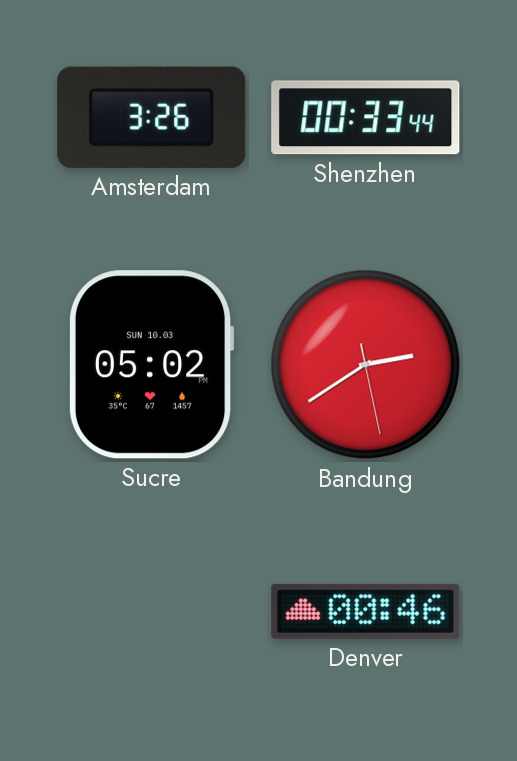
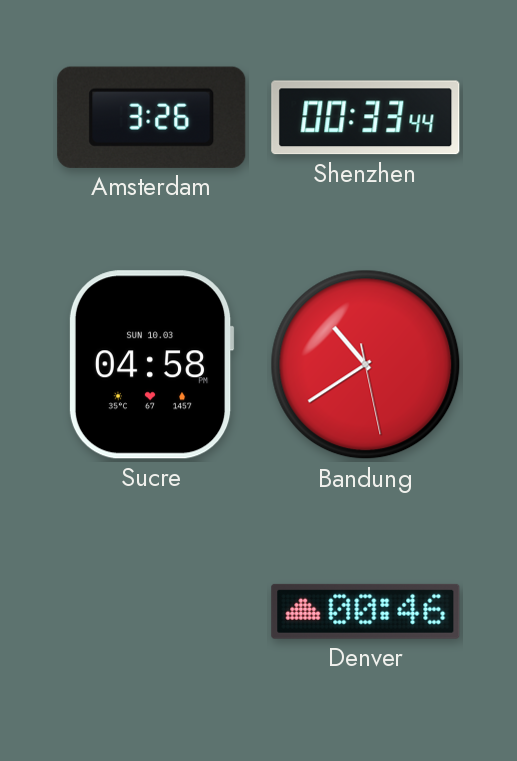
Sucre: 05:02 -> 04:58 (151, 365)
Bandung: 2:39 -> 10:39 (366, 365)
